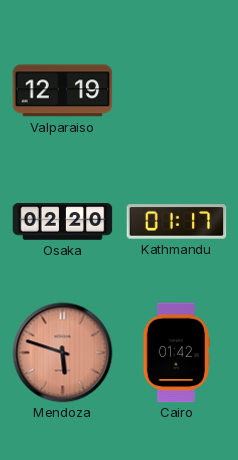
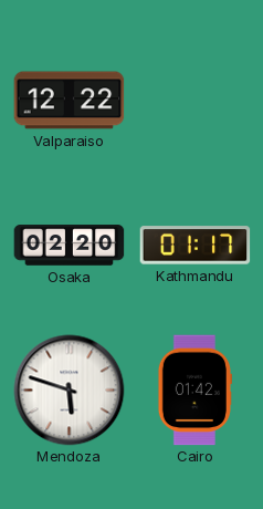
Valparaiso: 12:19 -> 12:22 (70, 101)
Mendoza dial: salmon -> white (70, 391)
